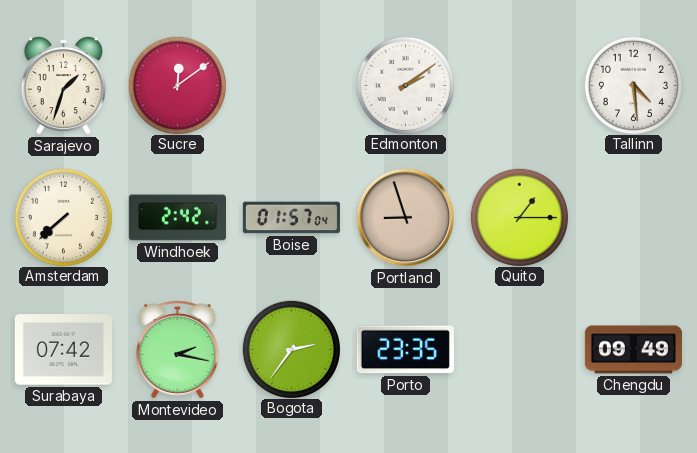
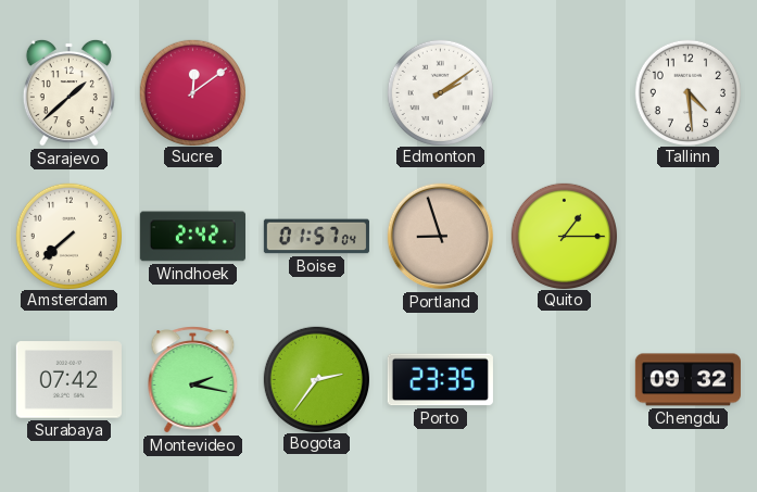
Sarajevo: 1:33 -> 1:38 (68, 92)
Chengdu: 09:49 -> 09:32 (687, 380)
